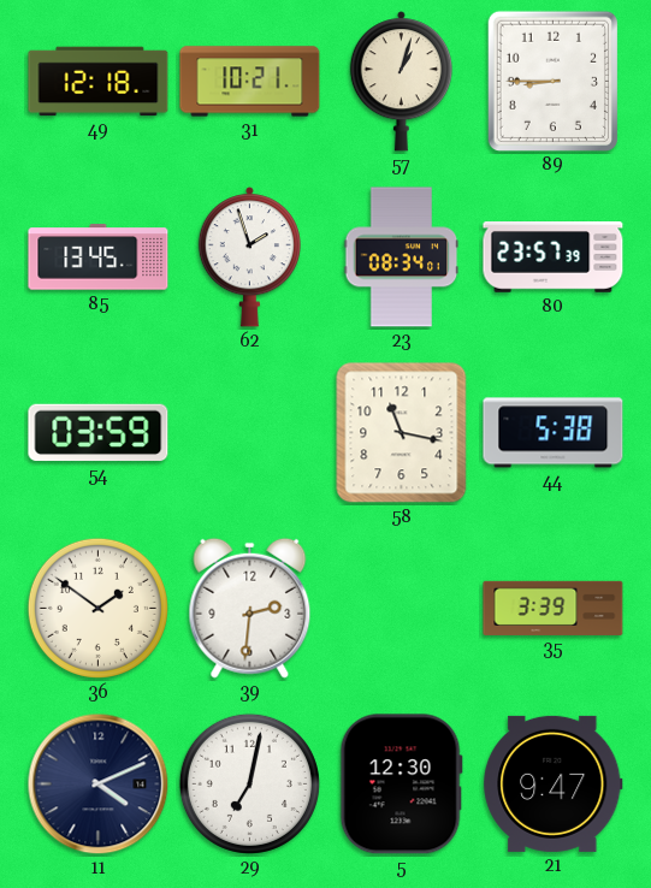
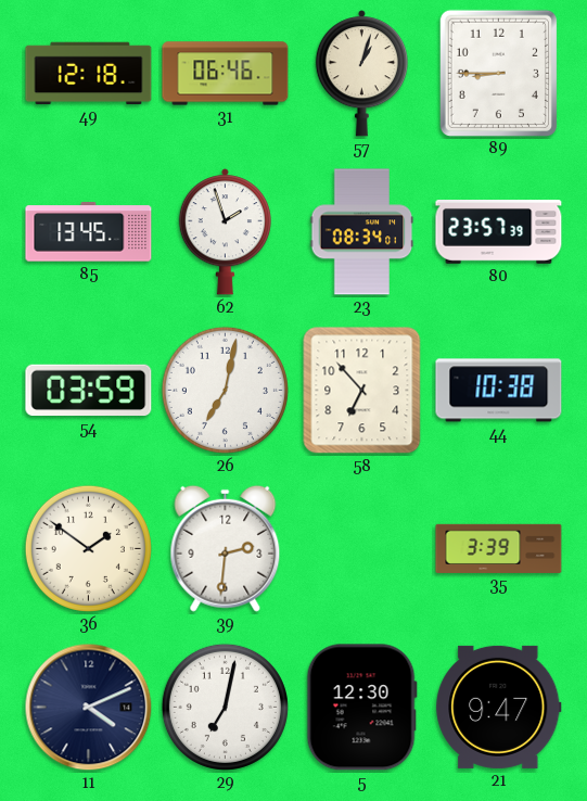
31: 10:21 -> 06:46 (226, 74)
26: none -> 7:02 (225, 390)
58: 11:17 -> 6:53 (362, 391)
44: 5:38 -> 10:38 (499, 391)
